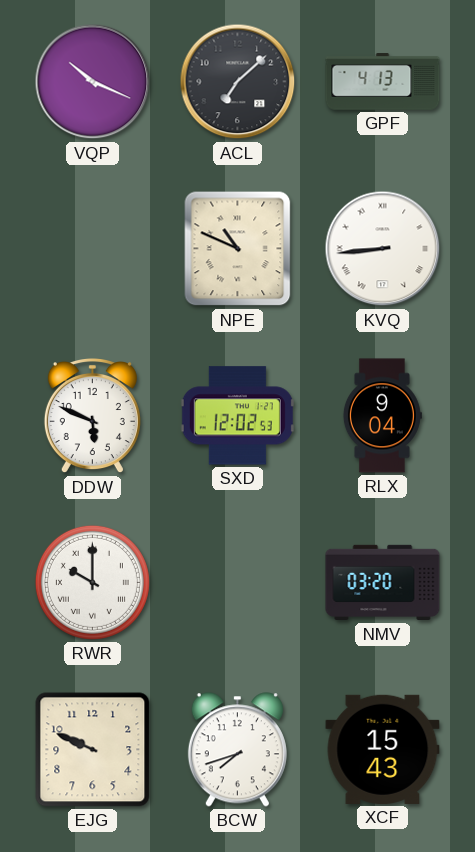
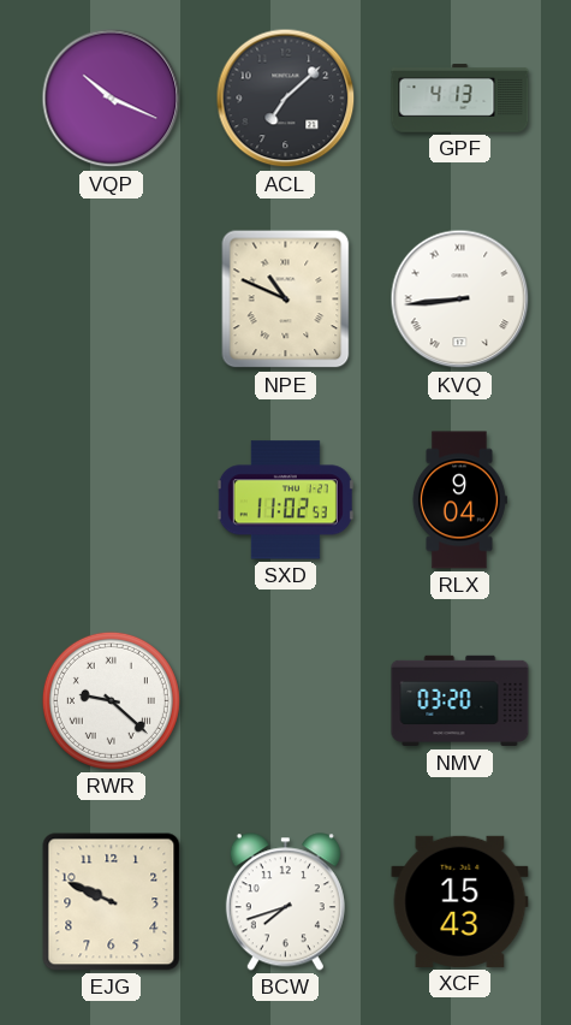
DDW: 5:49 -> none (92, 417)
SXD: 12:02 -> 11:02 (285, 500)
RWR: 10:00 -> 9:22 (111, 700)
